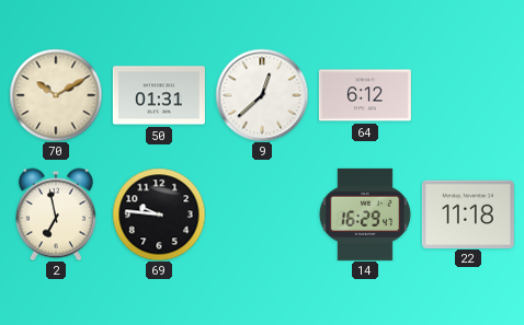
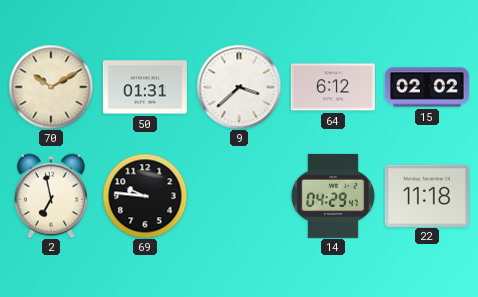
9: 12:38 -> 3:38 (239, 87)
15: none -> 02:02 (427, 87)
14: 16:29 -> 04:29 (333, 196)
